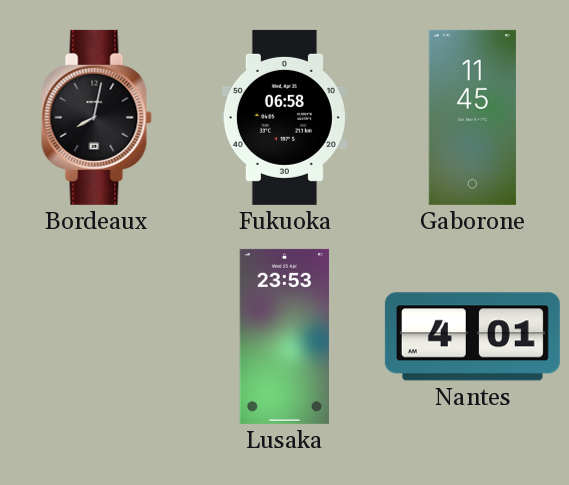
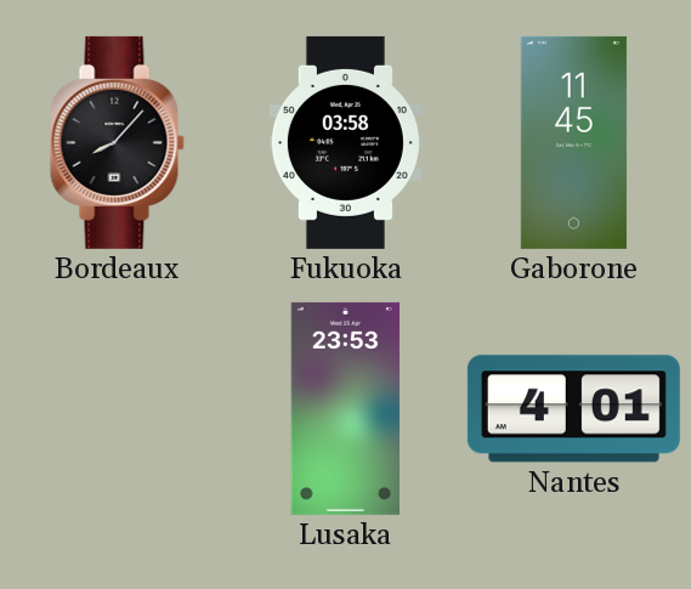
Bordeaux: 8:02 -> 8:07 (117, 142)
Fukuoka: 06:58 -> 03:58 (345, 142)
